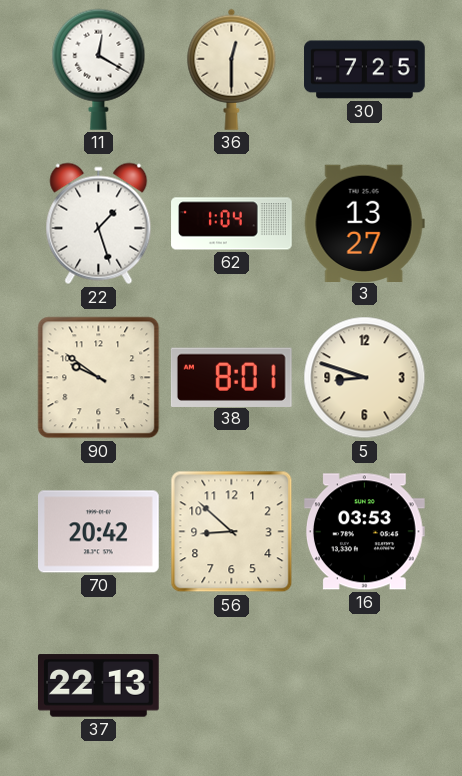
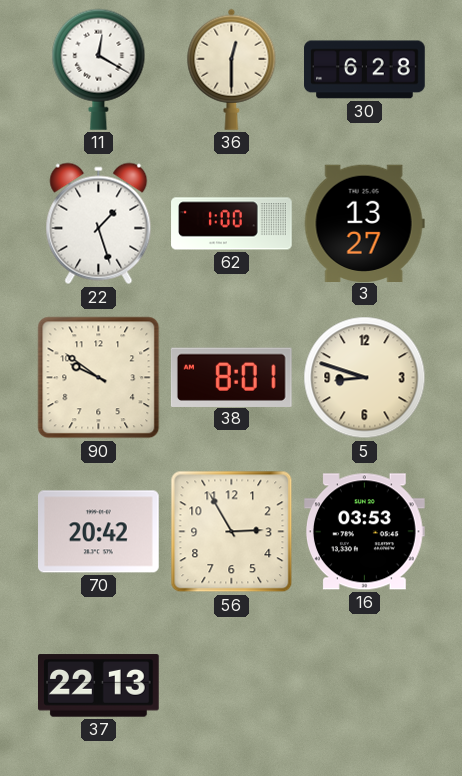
30: 7:25 -> 6:28 (365, 70)
62: 1:04 -> 1:00 (232, 224)
56: 8:52 -> 2:55 (232, 532)
